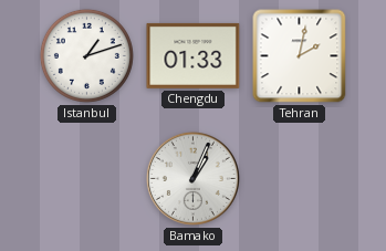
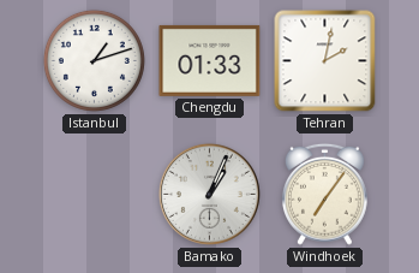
Windhoek: none -> 7:06 (325, 194)
